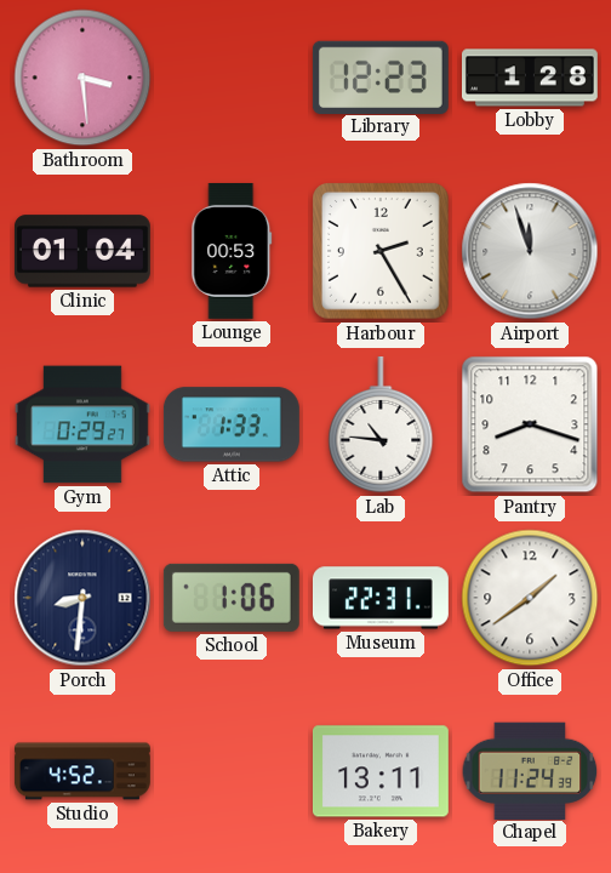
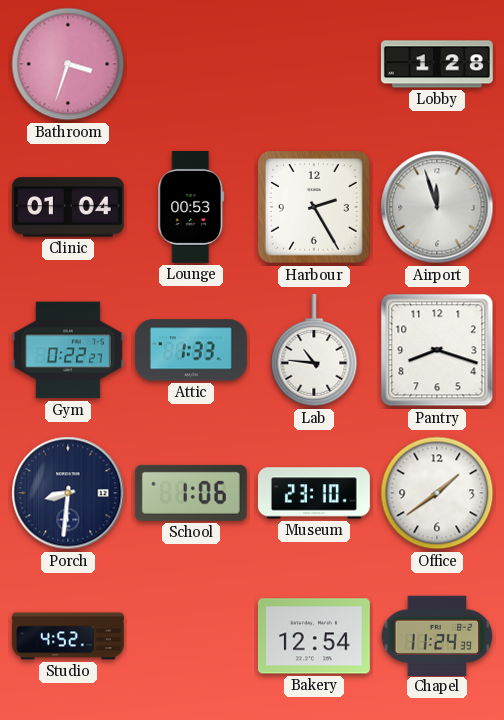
Bathroom: 3:29 -> 3:33 (68, 64)
Library: 12:23 -> none (381, 76)
Gym: 0:29 -> 0:22 (68, 350)
Museum: 22:31 -> 23:10 (314, 493)
Bakery: 13:11 -> 12:54 (314, 636)
